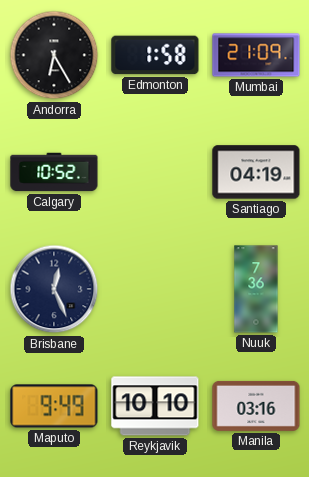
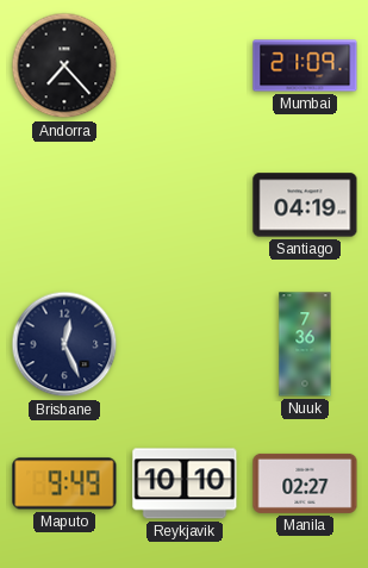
Andorra: 6:25 -> 7:23 (64, 65)
Edmonton: 1:58 -> none (155, 55)
Calgary: 10:52 -> none (54, 172)
Manila: 03:16 -> 02:27 (305, 483)
